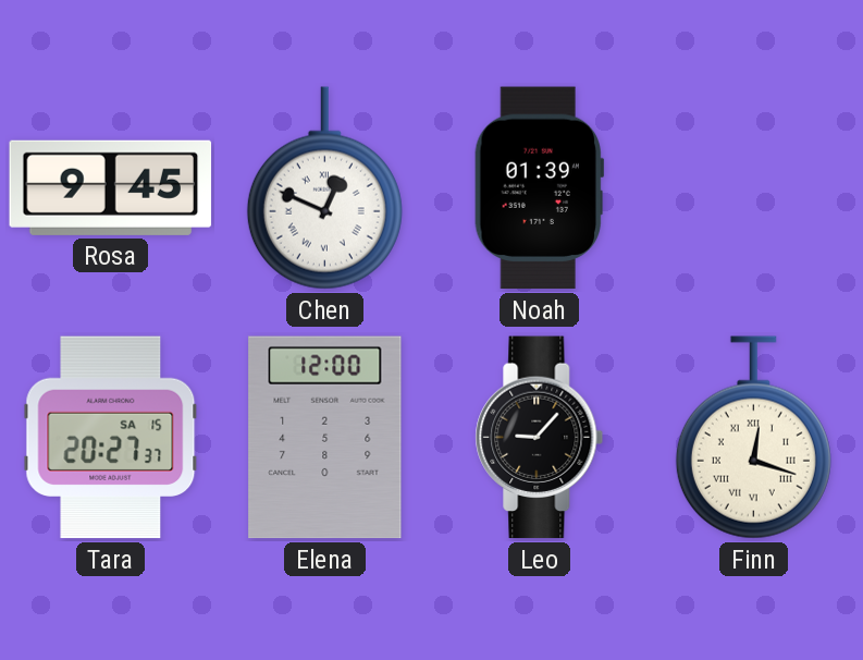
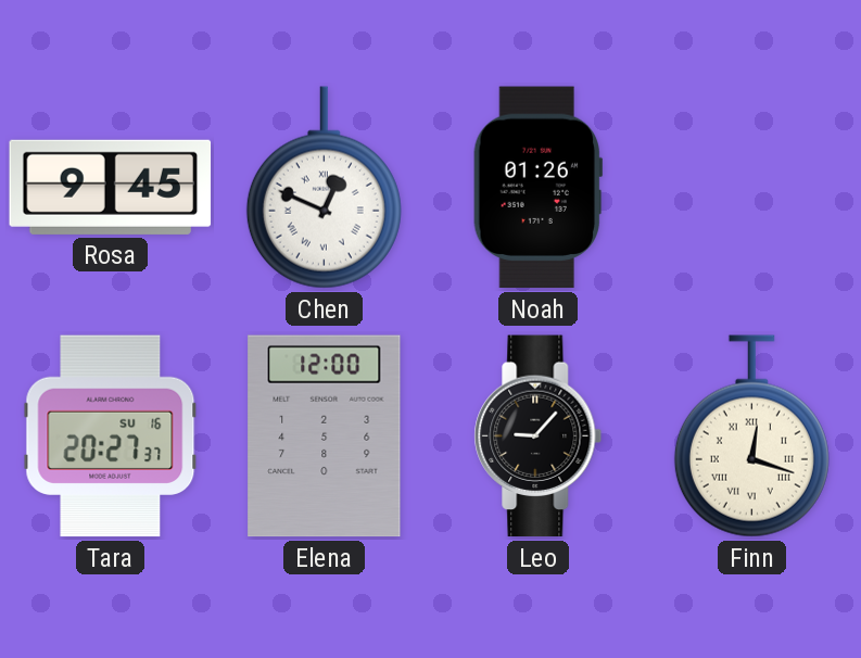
Noah: 01:39 -> 01:26 (539, 188)
Tara date: SA 15 -> SU 16 (111, 436)
